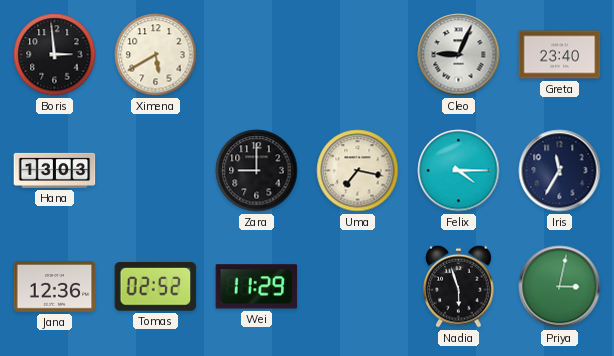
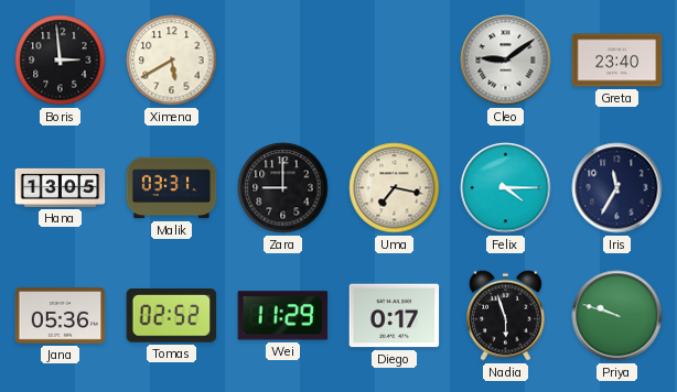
Cleo: 9:04 -> 9:09 (506, 61)
Hana: 13:03 -> 13:05 (61, 187)
Malik: none -> 03:31 (172, 188)
Jana: 12:36 -> 05:36 (61, 316)
Diego: none -> 0:17 (395, 316)
Priya: 3:02 -> 9:48 (617, 316)
